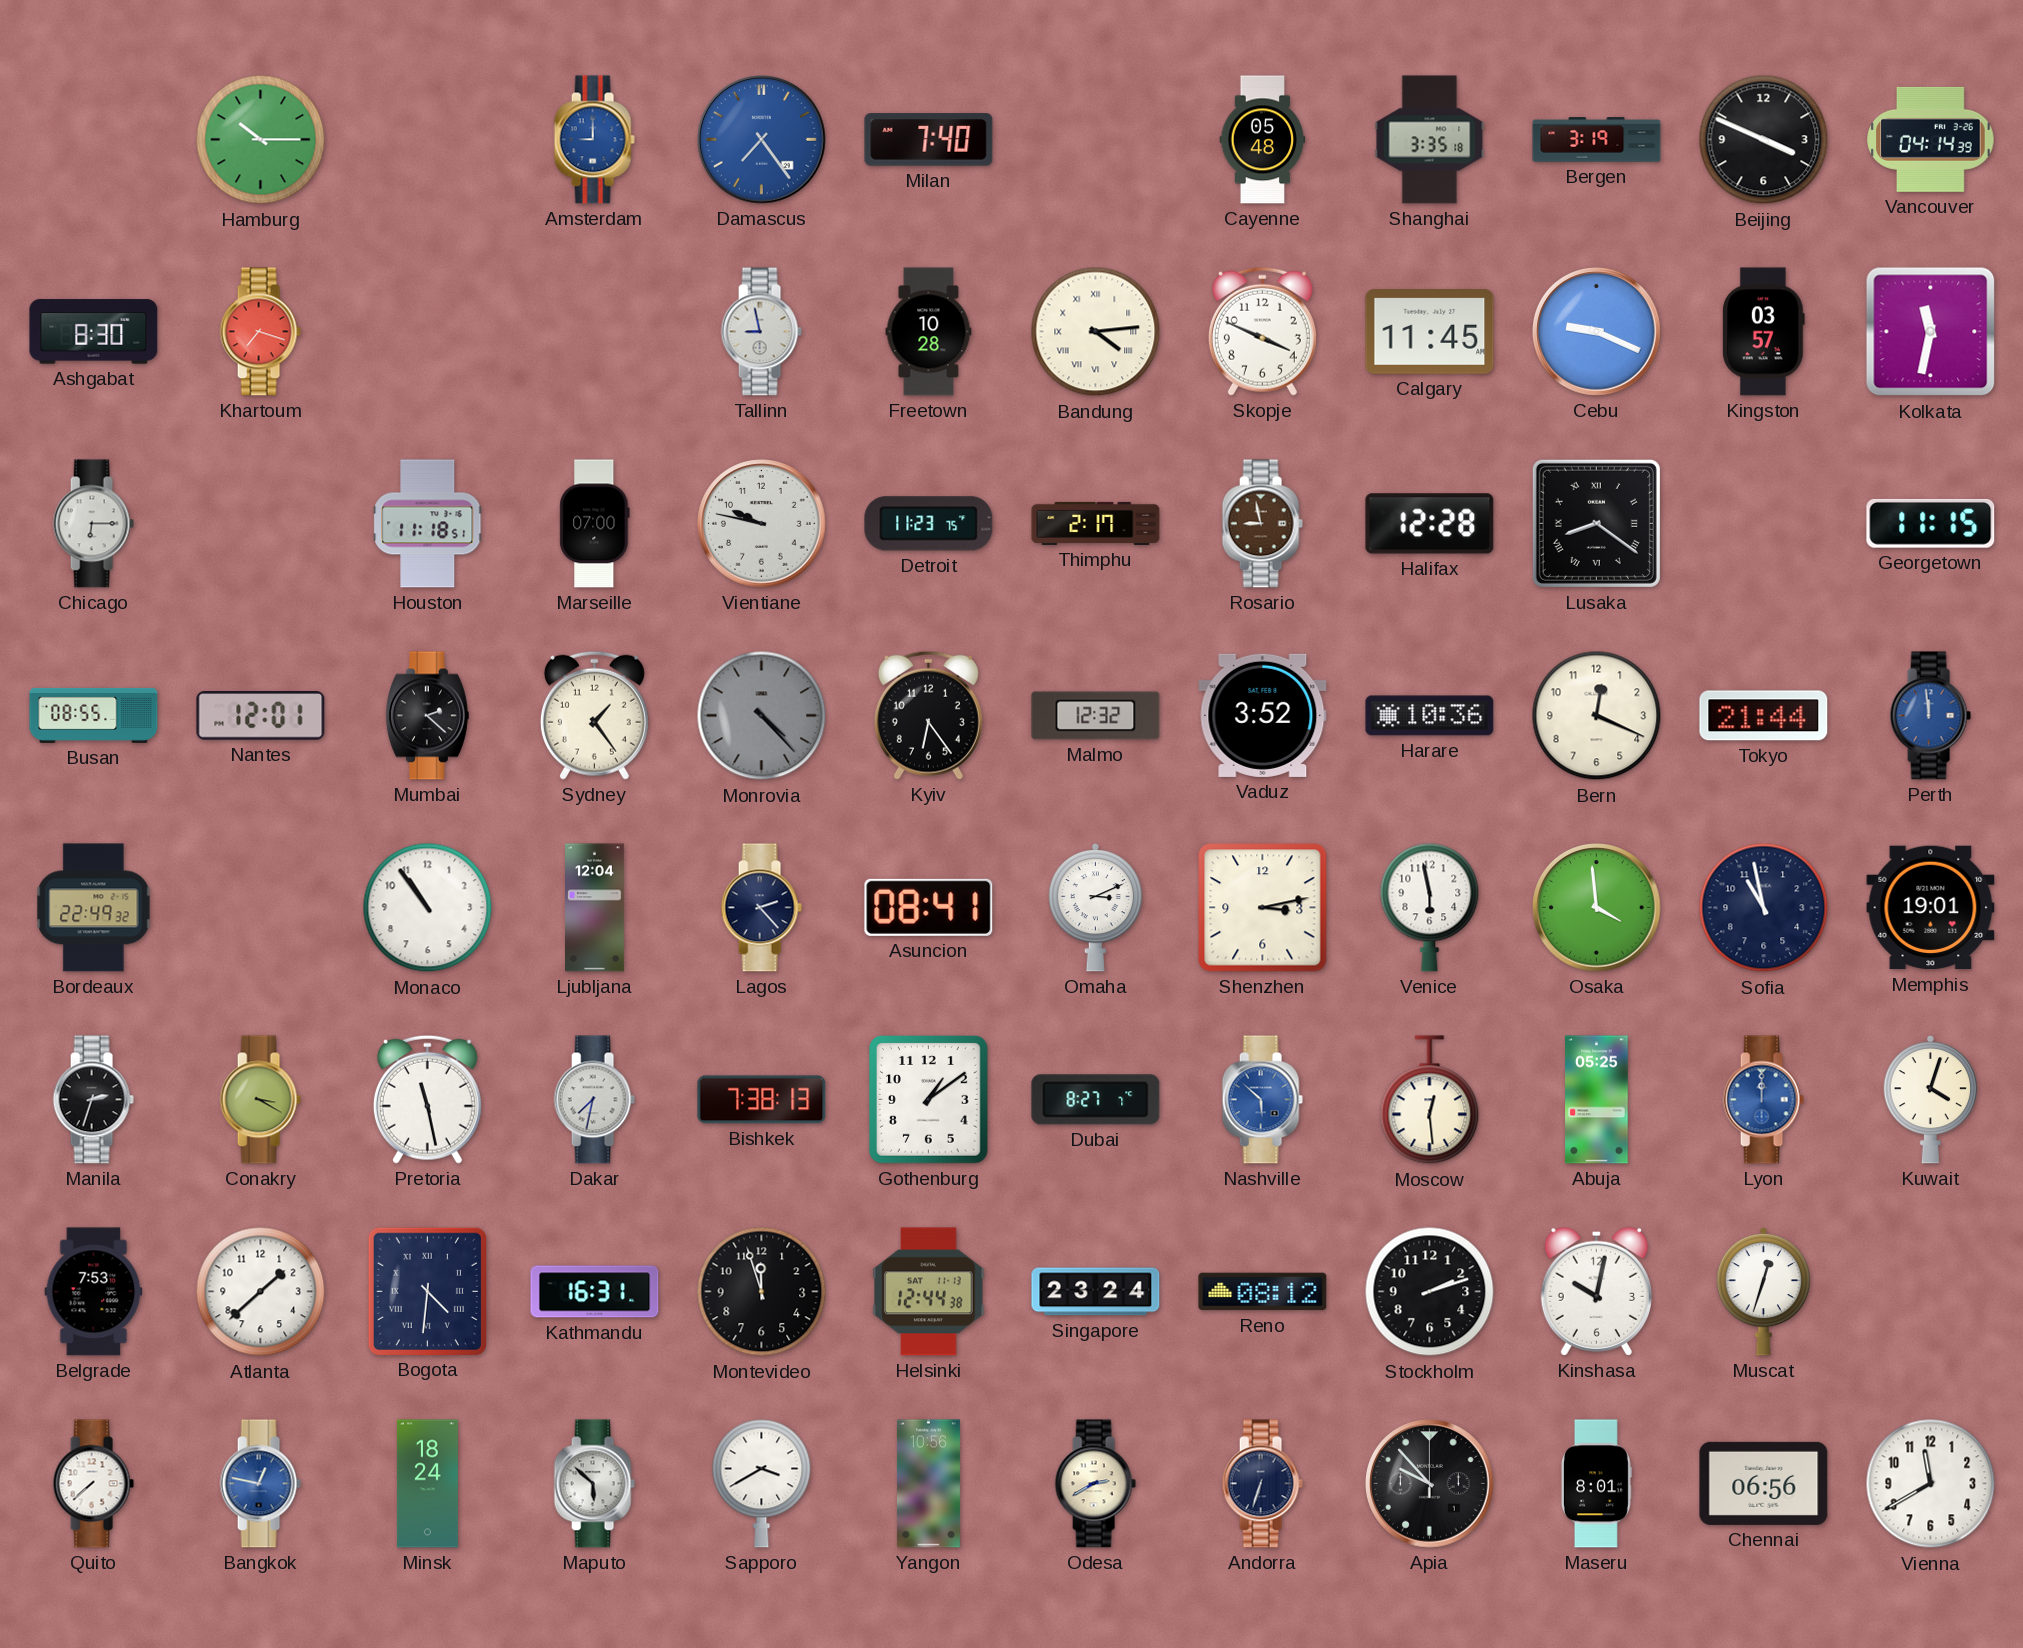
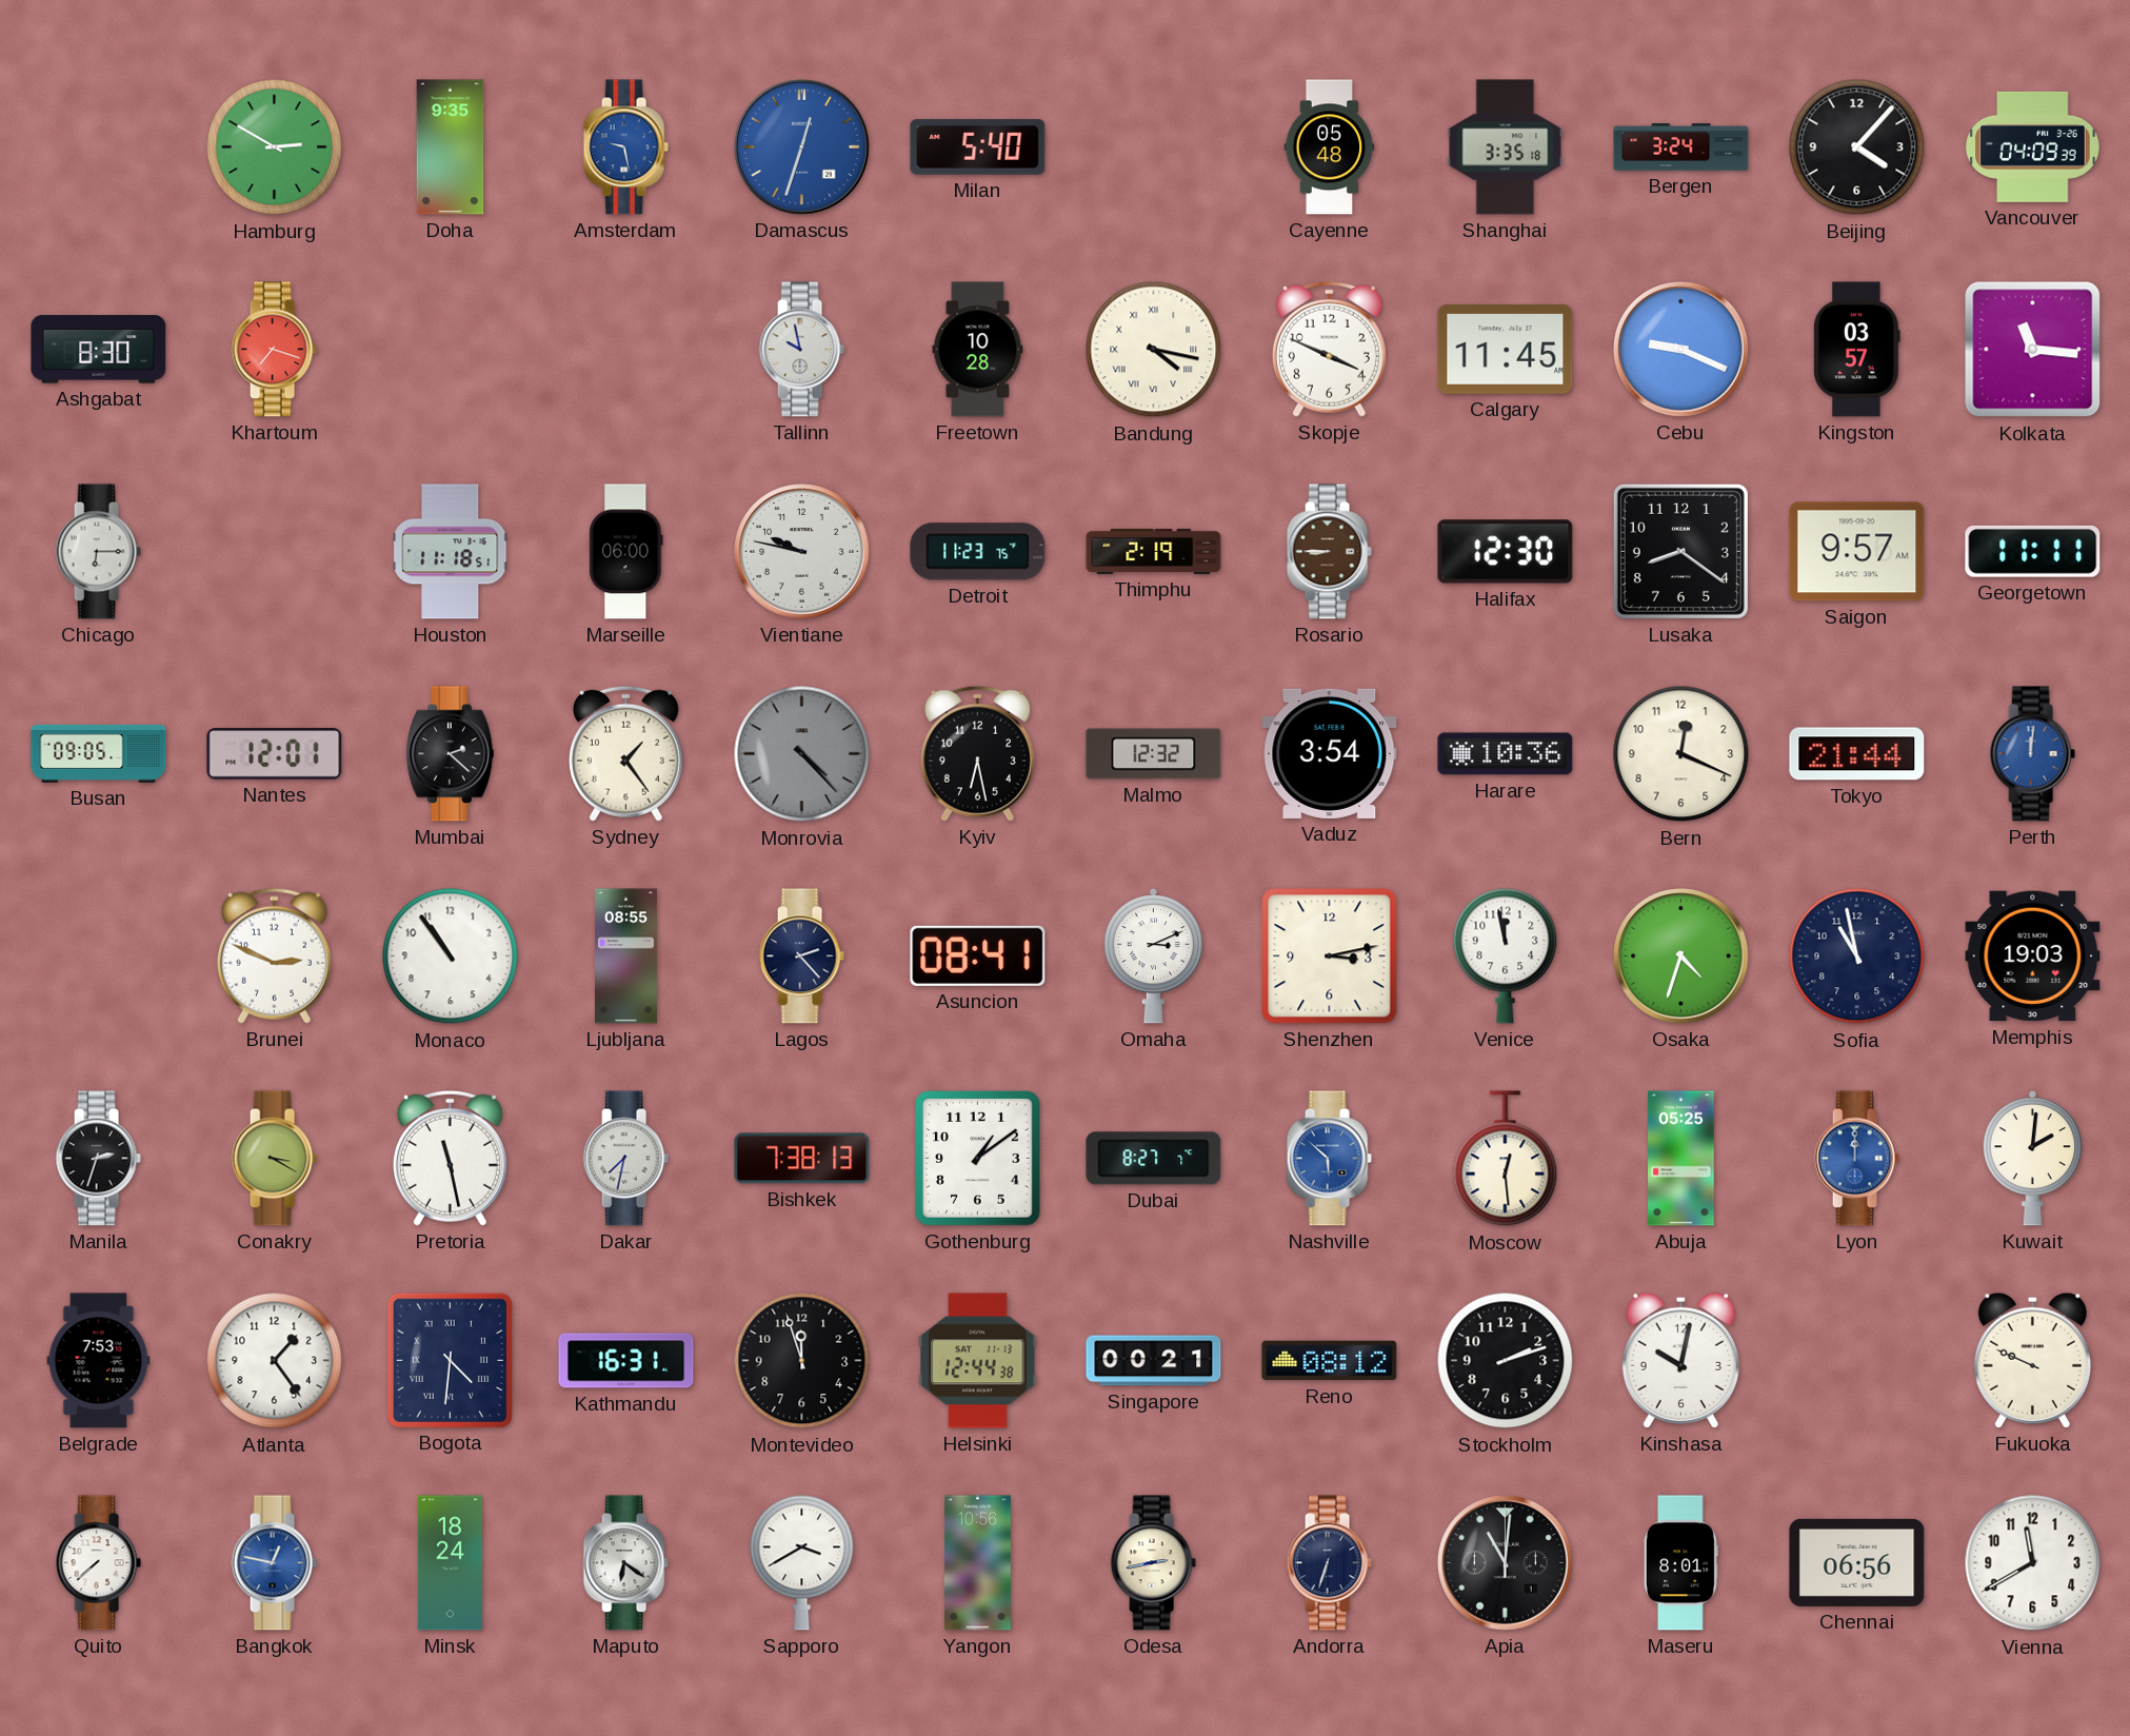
Hamburg: 10:15 -> 2:50 (275, 147)
Doha: none -> 9:35 (451, 147)
Amsterdam: 9:00 -> 9:28 (625, 147)
Damascus: 7:24 -> 12:33 (802, 147)
Milan: 7:40 -> 5:40 (978, 147)
Bergen: 3:19 -> 3:24 (1681, 147)
Beijing: 3:49 -> 4:07 (1857, 147)
Vancouver: 04:14 -> 04:09 (2033, 146)
Tallinn: 8:58 -> 9:58 (801, 350)
Bandung: 4:14 -> 4:17 (1154, 350)
Kolkata: 11:32 -> 11:16 (2033, 350)
Marseille: 07:00 -> 06:00 (626, 552)
Thimphu: 2:17 -> 2:19 (1154, 551)
Rosario: 8:58 -> 8:45 (1329, 552)
Halifax: 12:28 -> 12:30 (1506, 552)
Lusaka numerals: Roman -> Arabic (1680, 551)
Saigon: none -> 9:57 (1857, 552)
Georgetown: 11:15 -> 11:11 (2033, 551)
Busan: 08:55 -> 09:05 (99, 753)
Kyiv: 6:24 -> 6:28 (977, 753)
Vaduz: 3:52 -> 3:54 (1330, 753)
Perth: 11:59 -> 12:01 (2032, 754)
Bordeaux: 22:49 -> none (94, 908)
Brunei: none -> 2:49 (274, 955)
Ljubljana: 12:04 -> 08:55 (626, 956)
Venice: 5:58 -> 11:58 (1506, 955)
Osaka: 3:59 -> 4:33 (1681, 956)
Memphis: 19:01 -> 19:03 (2033, 956)
Kuwait: 4:03 -> 2:01 (2032, 1158)
Atlanta: 1:38 -> 1:24 (275, 1361)
Singapore: 23:24 -> 00:21 (1154, 1361)
Muscat: 12:33 -> none (1763, 1291)
Fukuoka: none -> 9:49 (2032, 1360)
Maputo: 5:52 -> 6:21 (625, 1563)
Odesa: 2:40 -> 2:43 (1153, 1563)
Apia: 9:53 -> 11:01 (1506, 1563)
